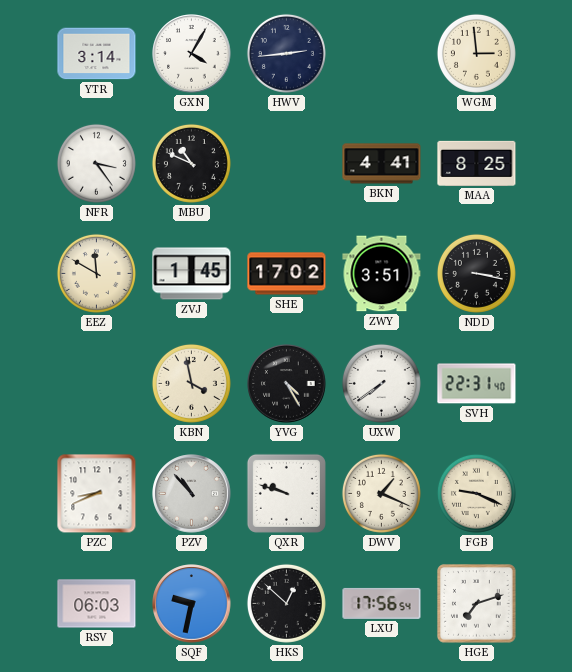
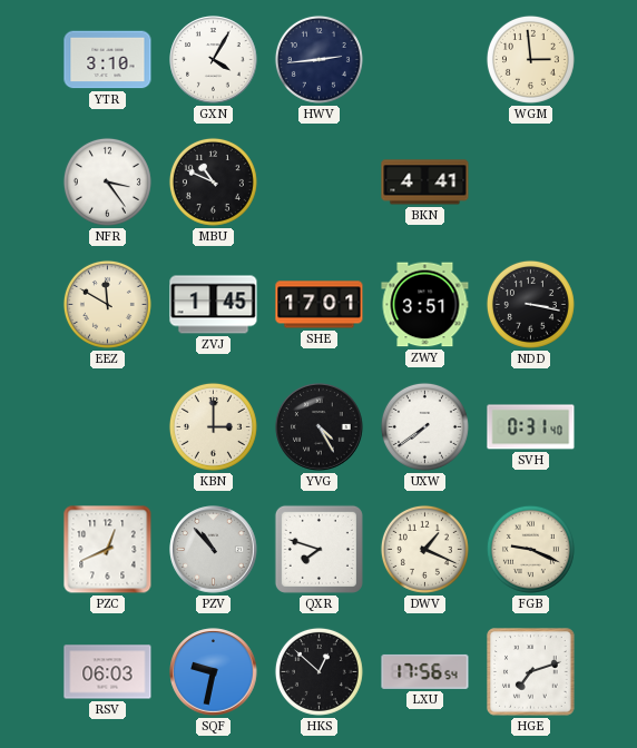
YTR: 3:14 -> 3:10 (108, 60)
MAA: 8:25 -> none (477, 163)
SHE: 17:02 -> 17:01 (320, 305)
KBN: 3:58 -> 3:00 (213, 426)
SVH: 22:31 -> 0:31 (531, 427)
PZC: 8:41 -> 12:41 (108, 550)
QXR: 9:48 -> 7:48 (318, 549)
